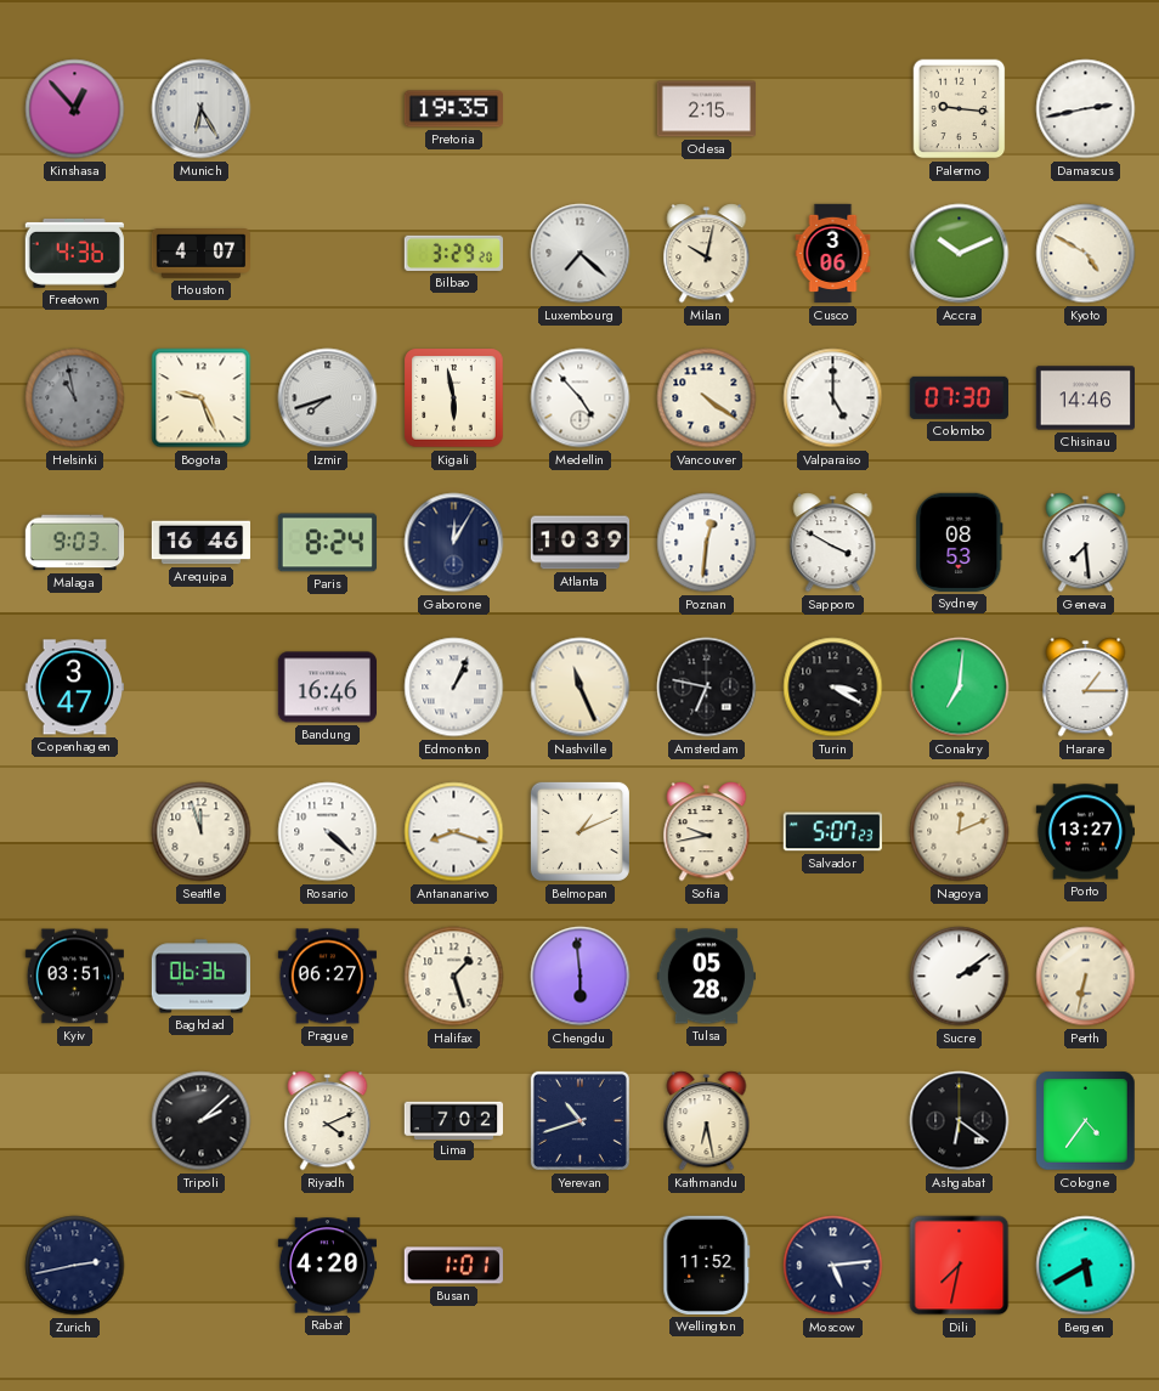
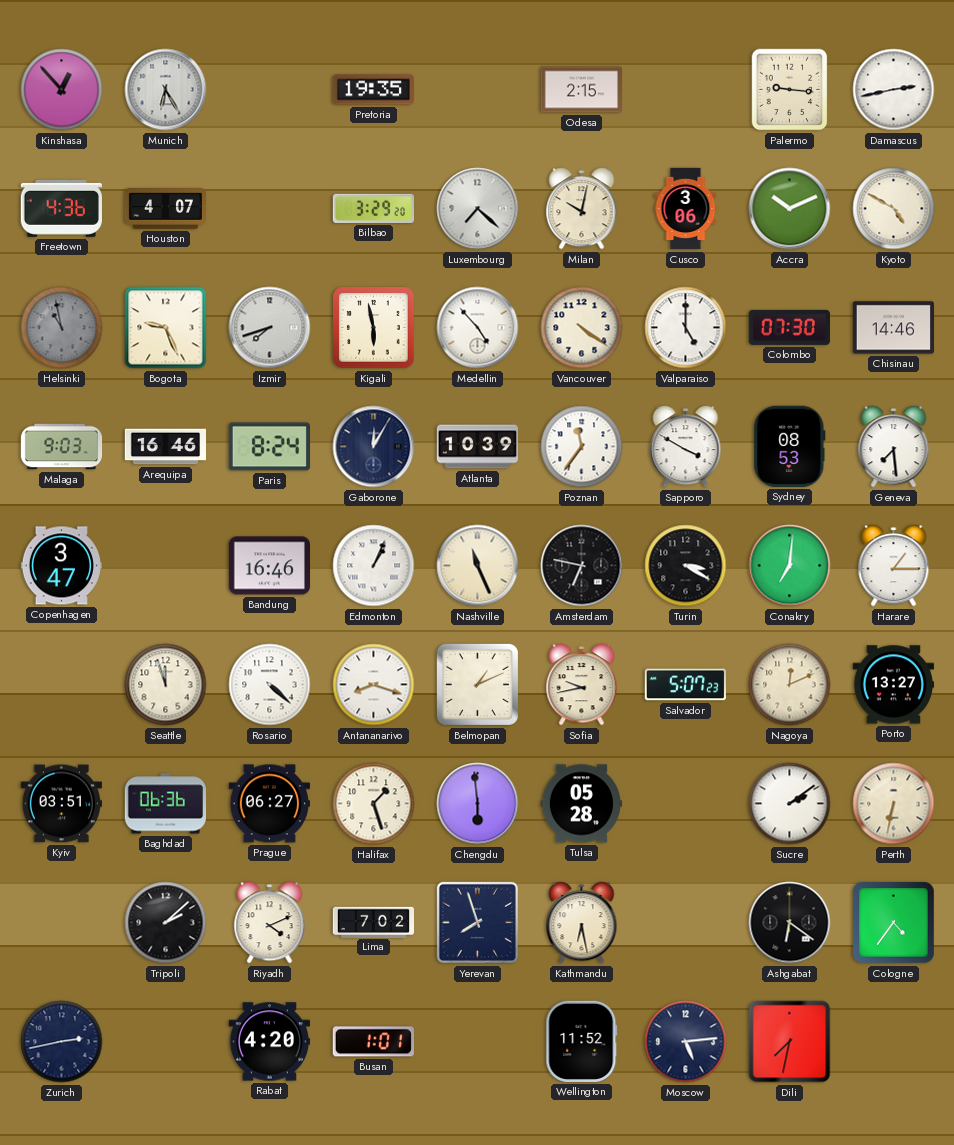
Poznan: 12:31 -> 11:36 (582, 447)
Yerevan: 10:42 -> 7:57 (477, 922)
Bergen: 5:40 -> none (1086, 1266)
